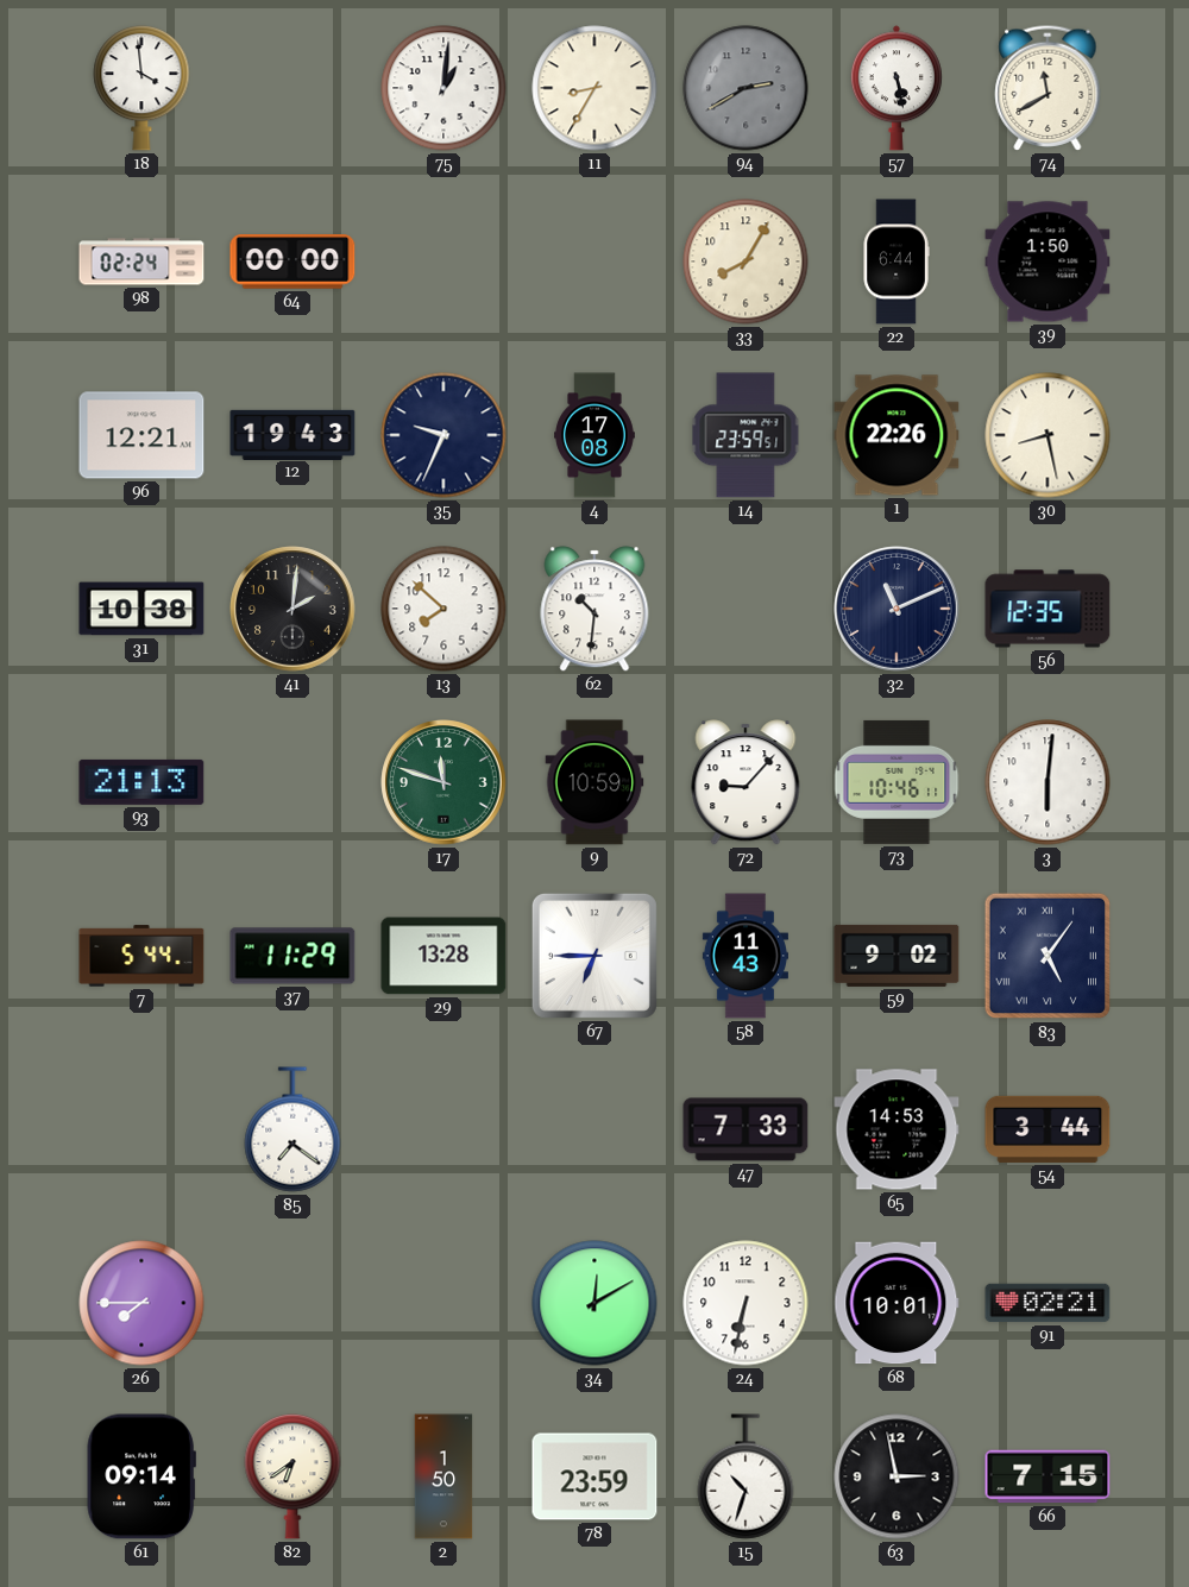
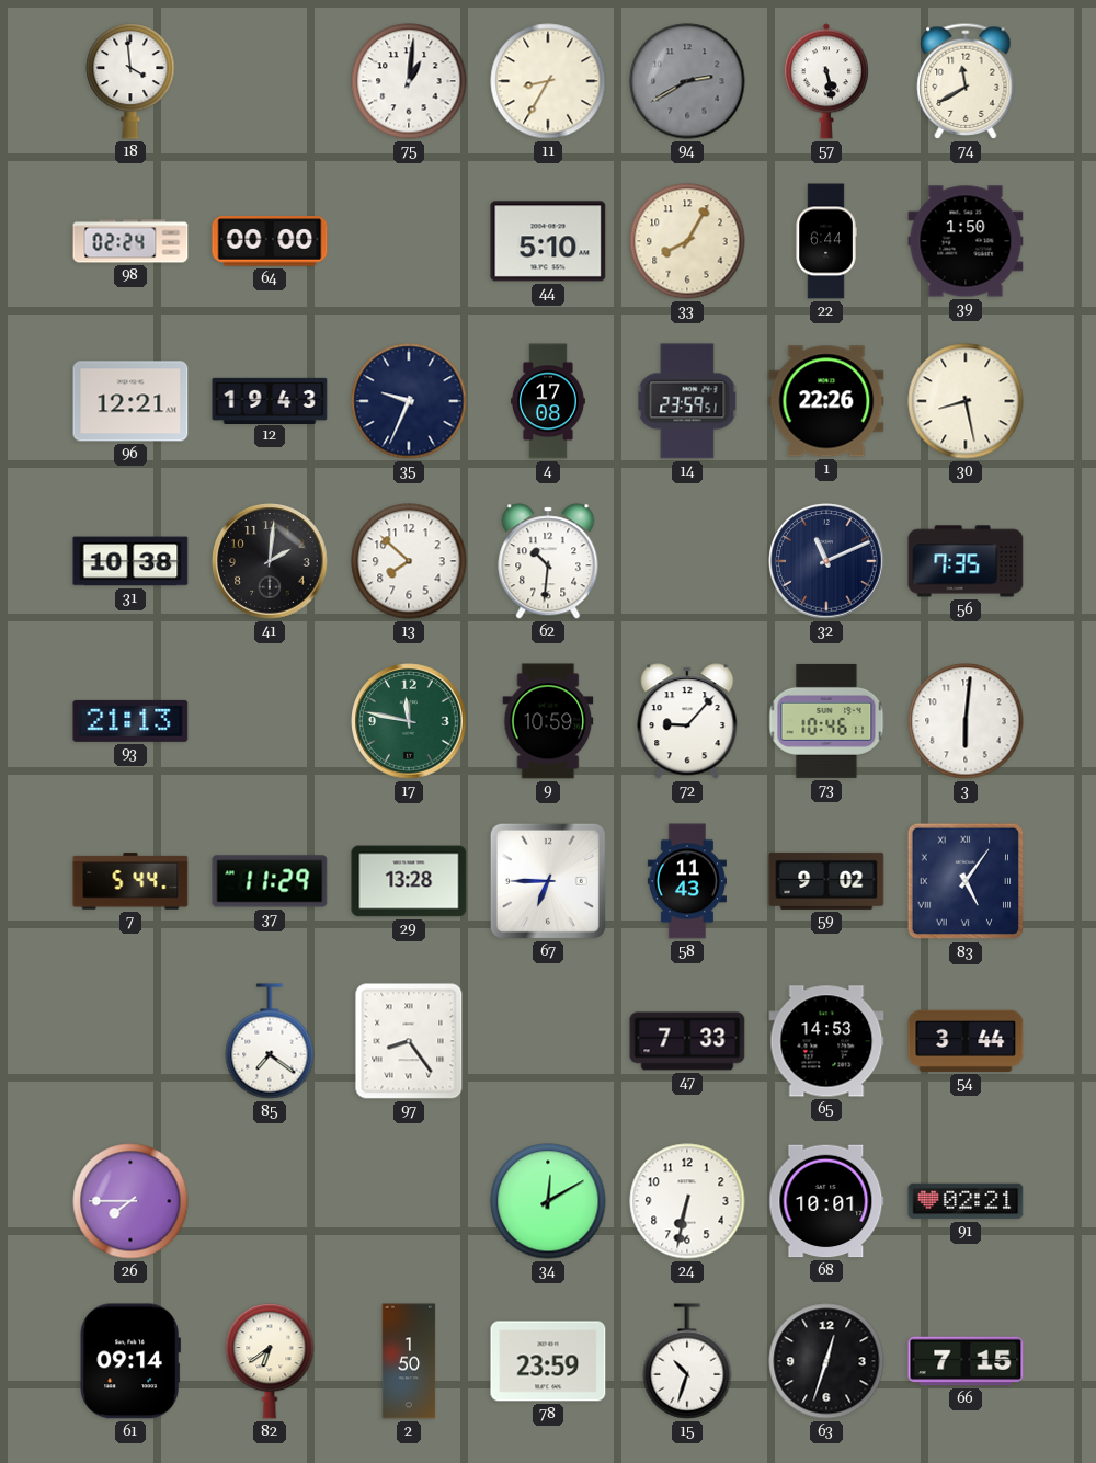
44: none -> 5:10 (548, 241)
56: 12:35 -> 7:35 (966, 561)
17: 11:48 -> 11:47 (409, 721)
97: none -> 8:24 (409, 1041)
63: 2:58 -> 12:33 (826, 1361)
